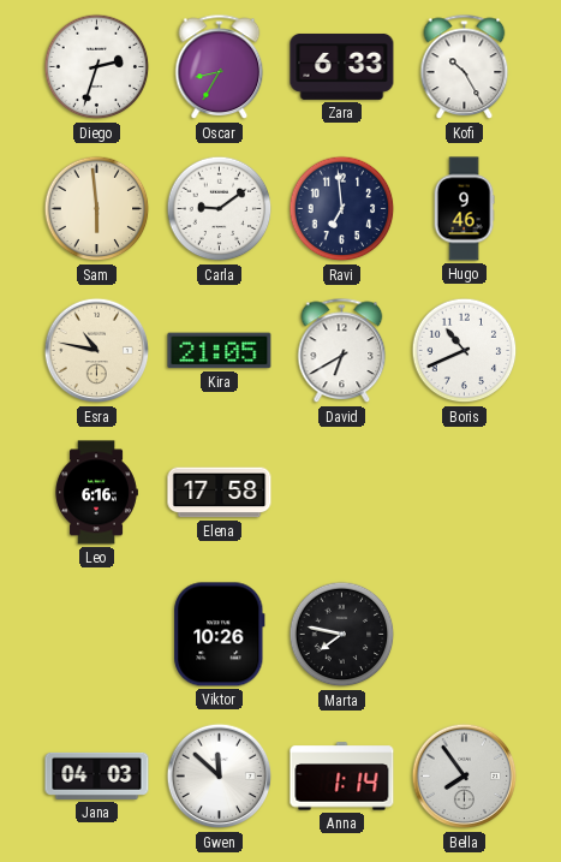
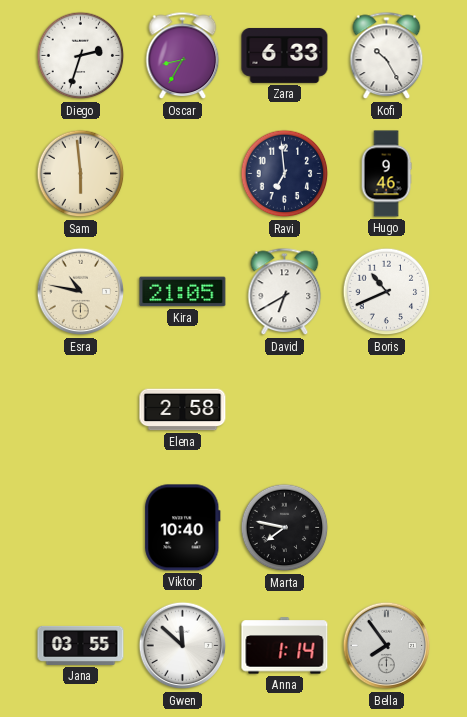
Carla: 9:09 -> none (220, 209)
Leo: 6:16 -> none (96, 493)
Elena: 17:58 -> 2:58 (183, 410)
Viktor: 10:26 -> 10:40 (183, 528)
Jana: 04:03 -> 03:55 (81, 645)
